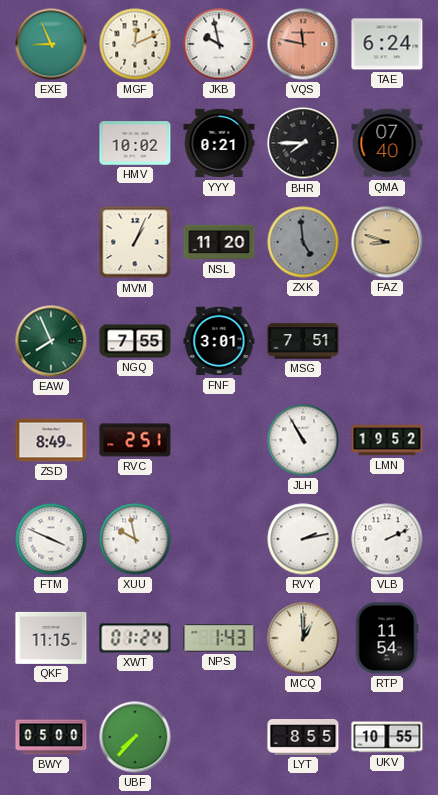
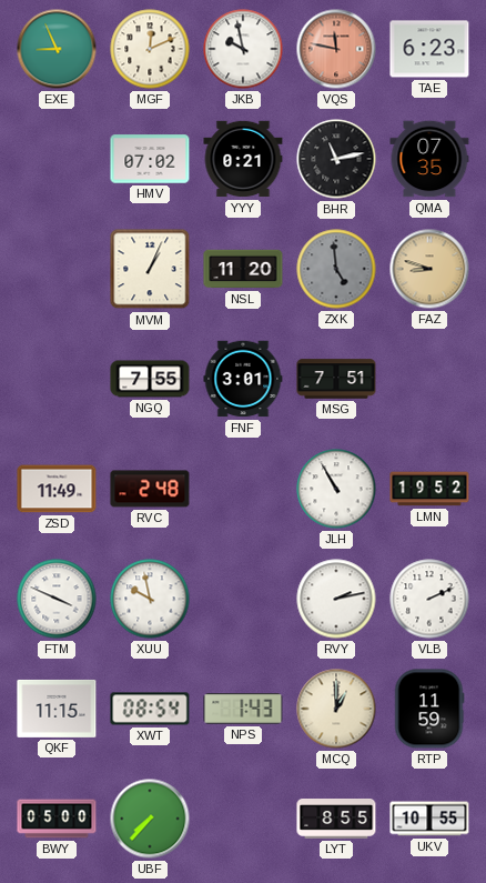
TAE: 6:24 -> 6:23 (429, 49)
HMV: 10:02 -> 07:02 (150, 159)
BHR: 7:45 -> 11:13 (336, 159)
QMA: 07:40 -> 07:35 (429, 159)
EAW: 7:56 -> none (51, 341)
ZSD: 8:49 -> 11:49 (57, 489)
RVC: 2:51 -> 2:48 (150, 489)
XWT: 01:24 -> 08:54 (150, 709)
RTP: 11:54 -> 11:59 (429, 709)
